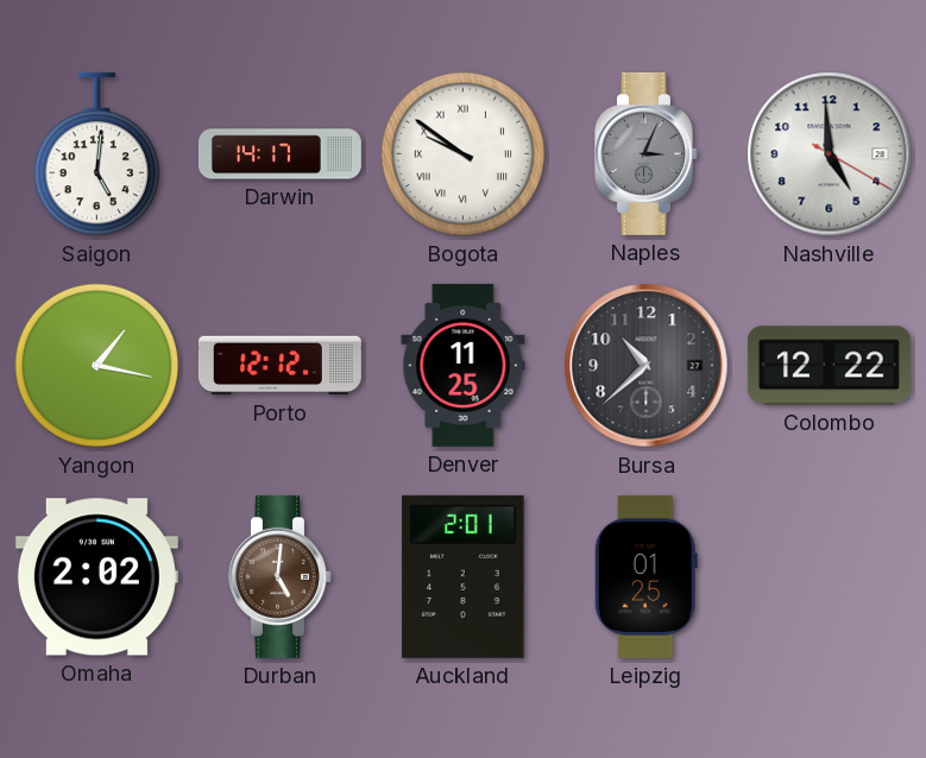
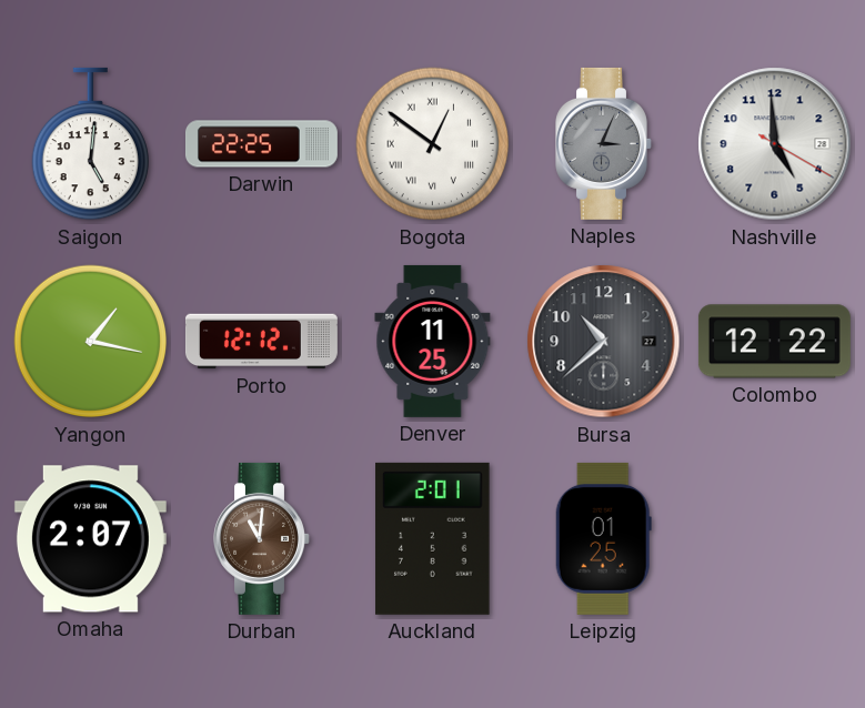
Darwin: 14:17 -> 22:25 (261, 144)
Bogota: 9:51 -> 12:51 (433, 144)
Omaha: 2:02 -> 2:07 (90, 539)
Durban: 5:01 -> 11:01 (262, 538)
